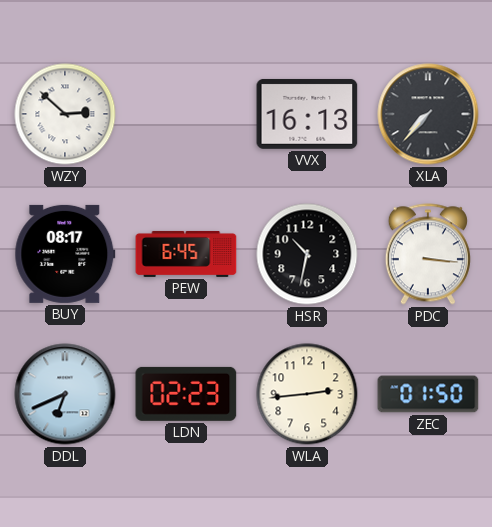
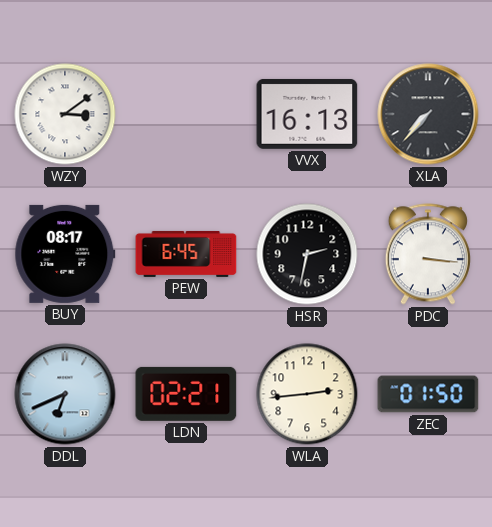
WZY: 2:52 -> 3:09 (65, 114)
HSR: 10:32 -> 2:32 (307, 254)
LDN: 02:23 -> 02:21 (186, 394)
